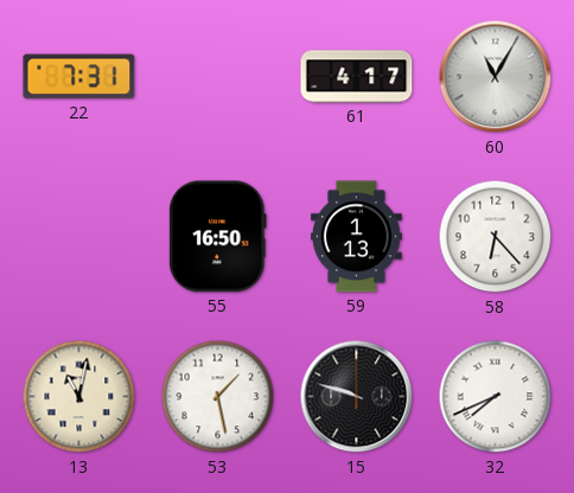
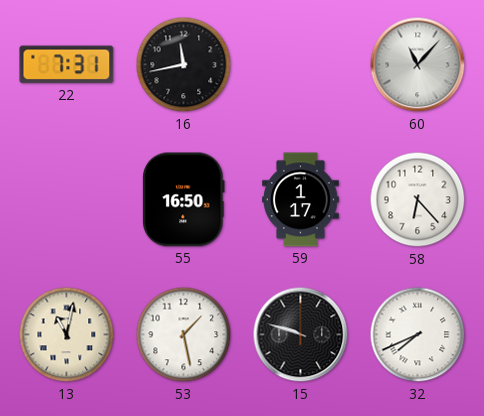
16: none -> 11:43 (184, 65)
61: 4:17 -> none (357, 77)
60: 11:05 -> 11:07 (418, 65)
59: 1:13 -> 1:17 (301, 200)
